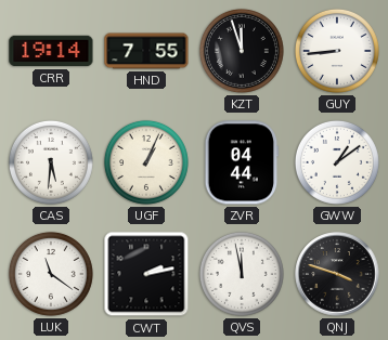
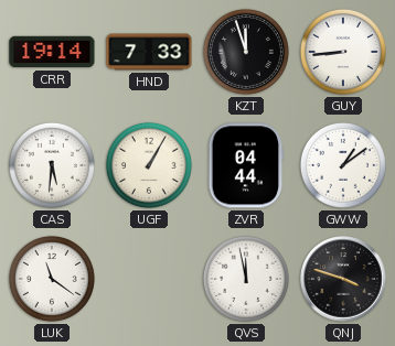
HND: 7:55 -> 7:33 (149, 52)
UGF: 1:04 -> 1:05 (149, 165)
CWT: 2:13 -> none (146, 274)
